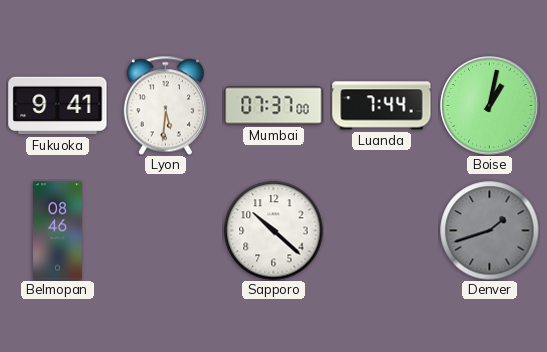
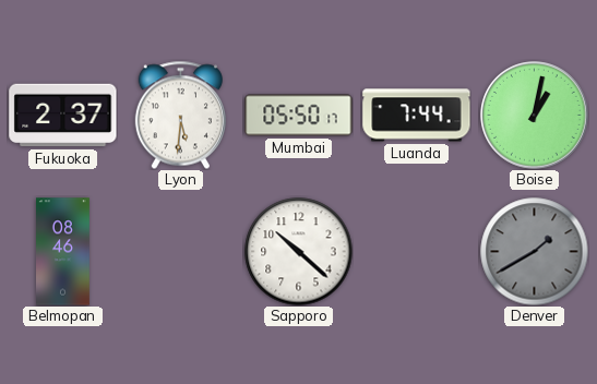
Fukuoka: 9:41 -> 2:37 (63, 116)
Mumbai: 07:37 -> 05:50 (299, 116)
Denver: 1:42 -> 1:40 (535, 252)
